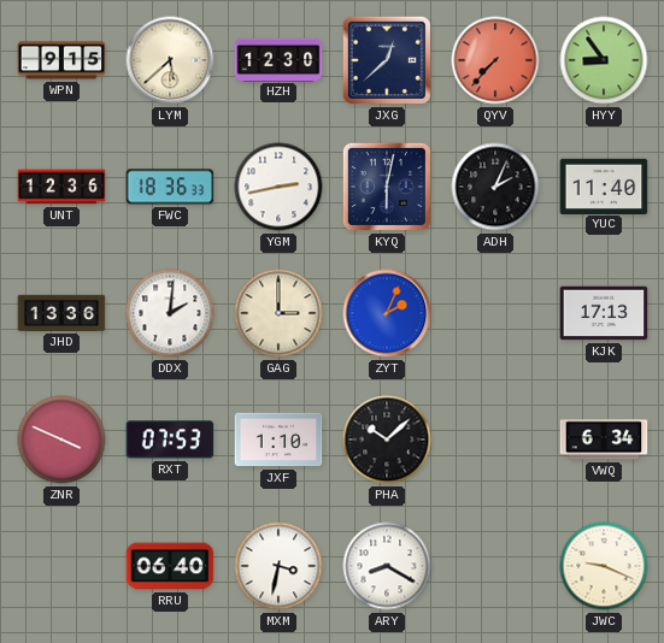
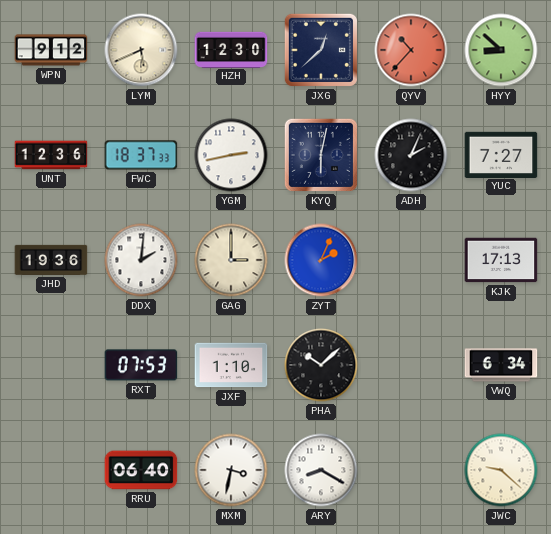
WPN: 9:15 -> 9:12 (51, 50)
LYM: 5:38 -> 5:41 (141, 50)
QYV: 7:37 -> 10:37 (411, 50)
HYY: 8:54 -> 8:52 (501, 50)
FWC: 18:36 -> 18:37 (141, 155)
YUC: 11:40 -> 7:27 (501, 154)
JHD: 13:36 -> 19:36 (51, 260)
ZNR: 3:49 -> none (61, 440)
JWC: 9:19 -> 9:22 (501, 470)
